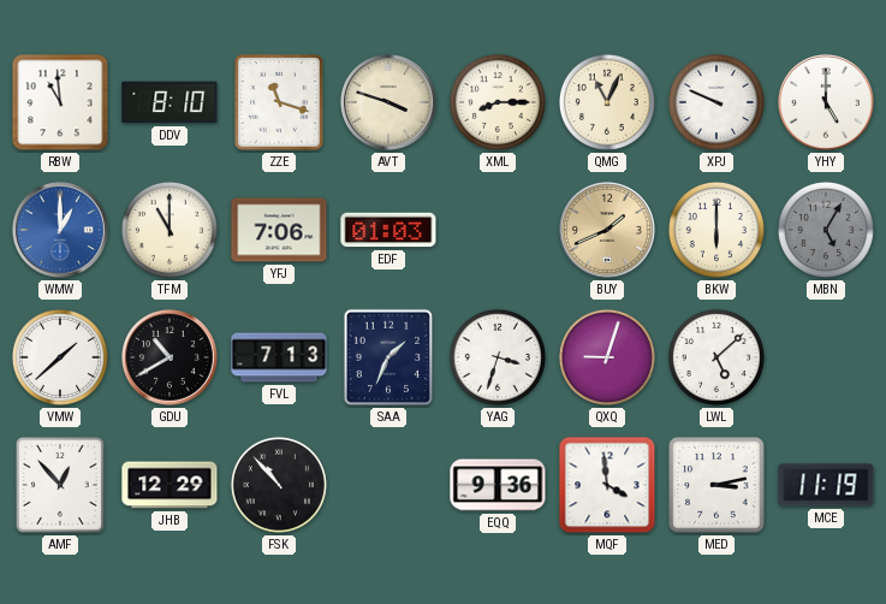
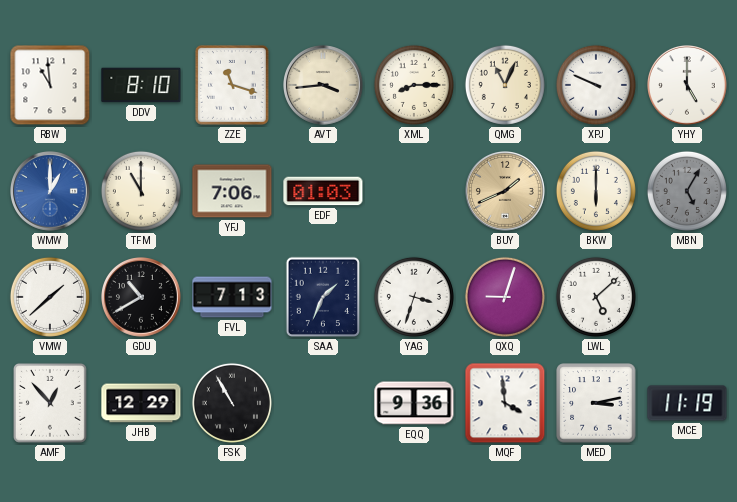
AVT: 3:48 -> 3:44 (324, 86)
FSK: 10:53 -> 10:55 (232, 403)
